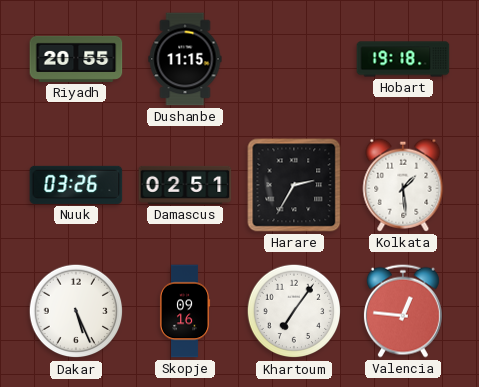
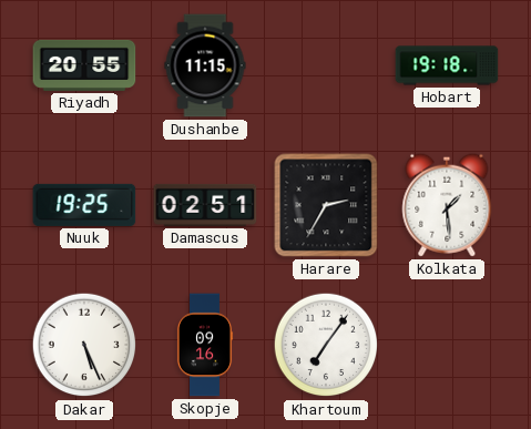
Nuuk: 03:26 -> 19:25 (84, 205)
Valencia: 12:46 -> none (403, 311)
